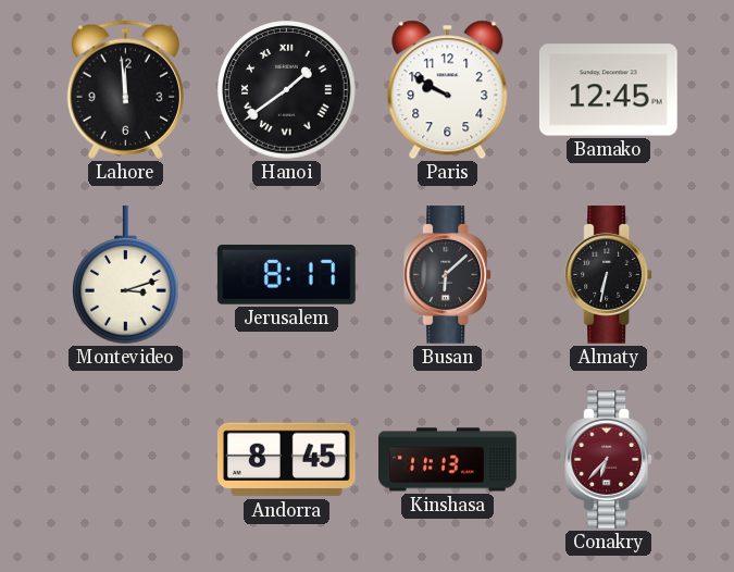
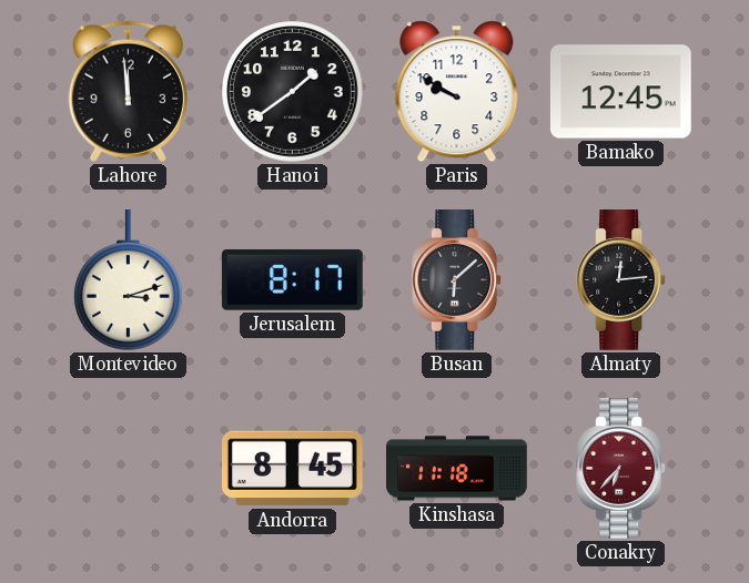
Hanoi numerals: Roman -> Arabic (293, 92)
Almaty: 6:32 -> 12:14 (621, 280)
Kinshasa: 11:13 -> 11:18 (457, 469)
